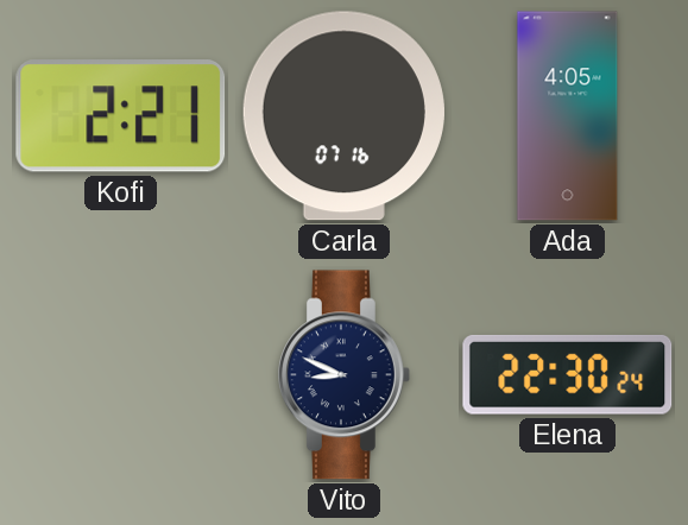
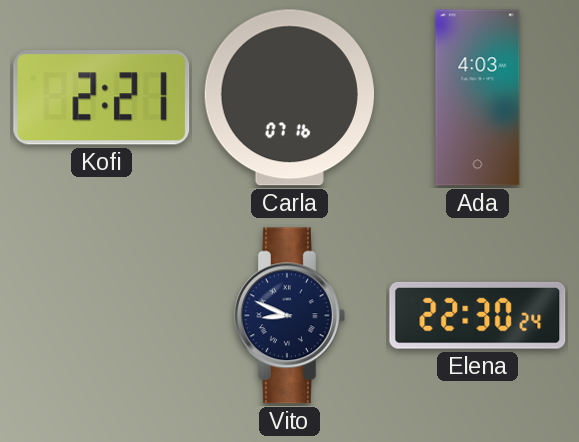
Ada: 4:05 -> 4:03 (478, 98)
